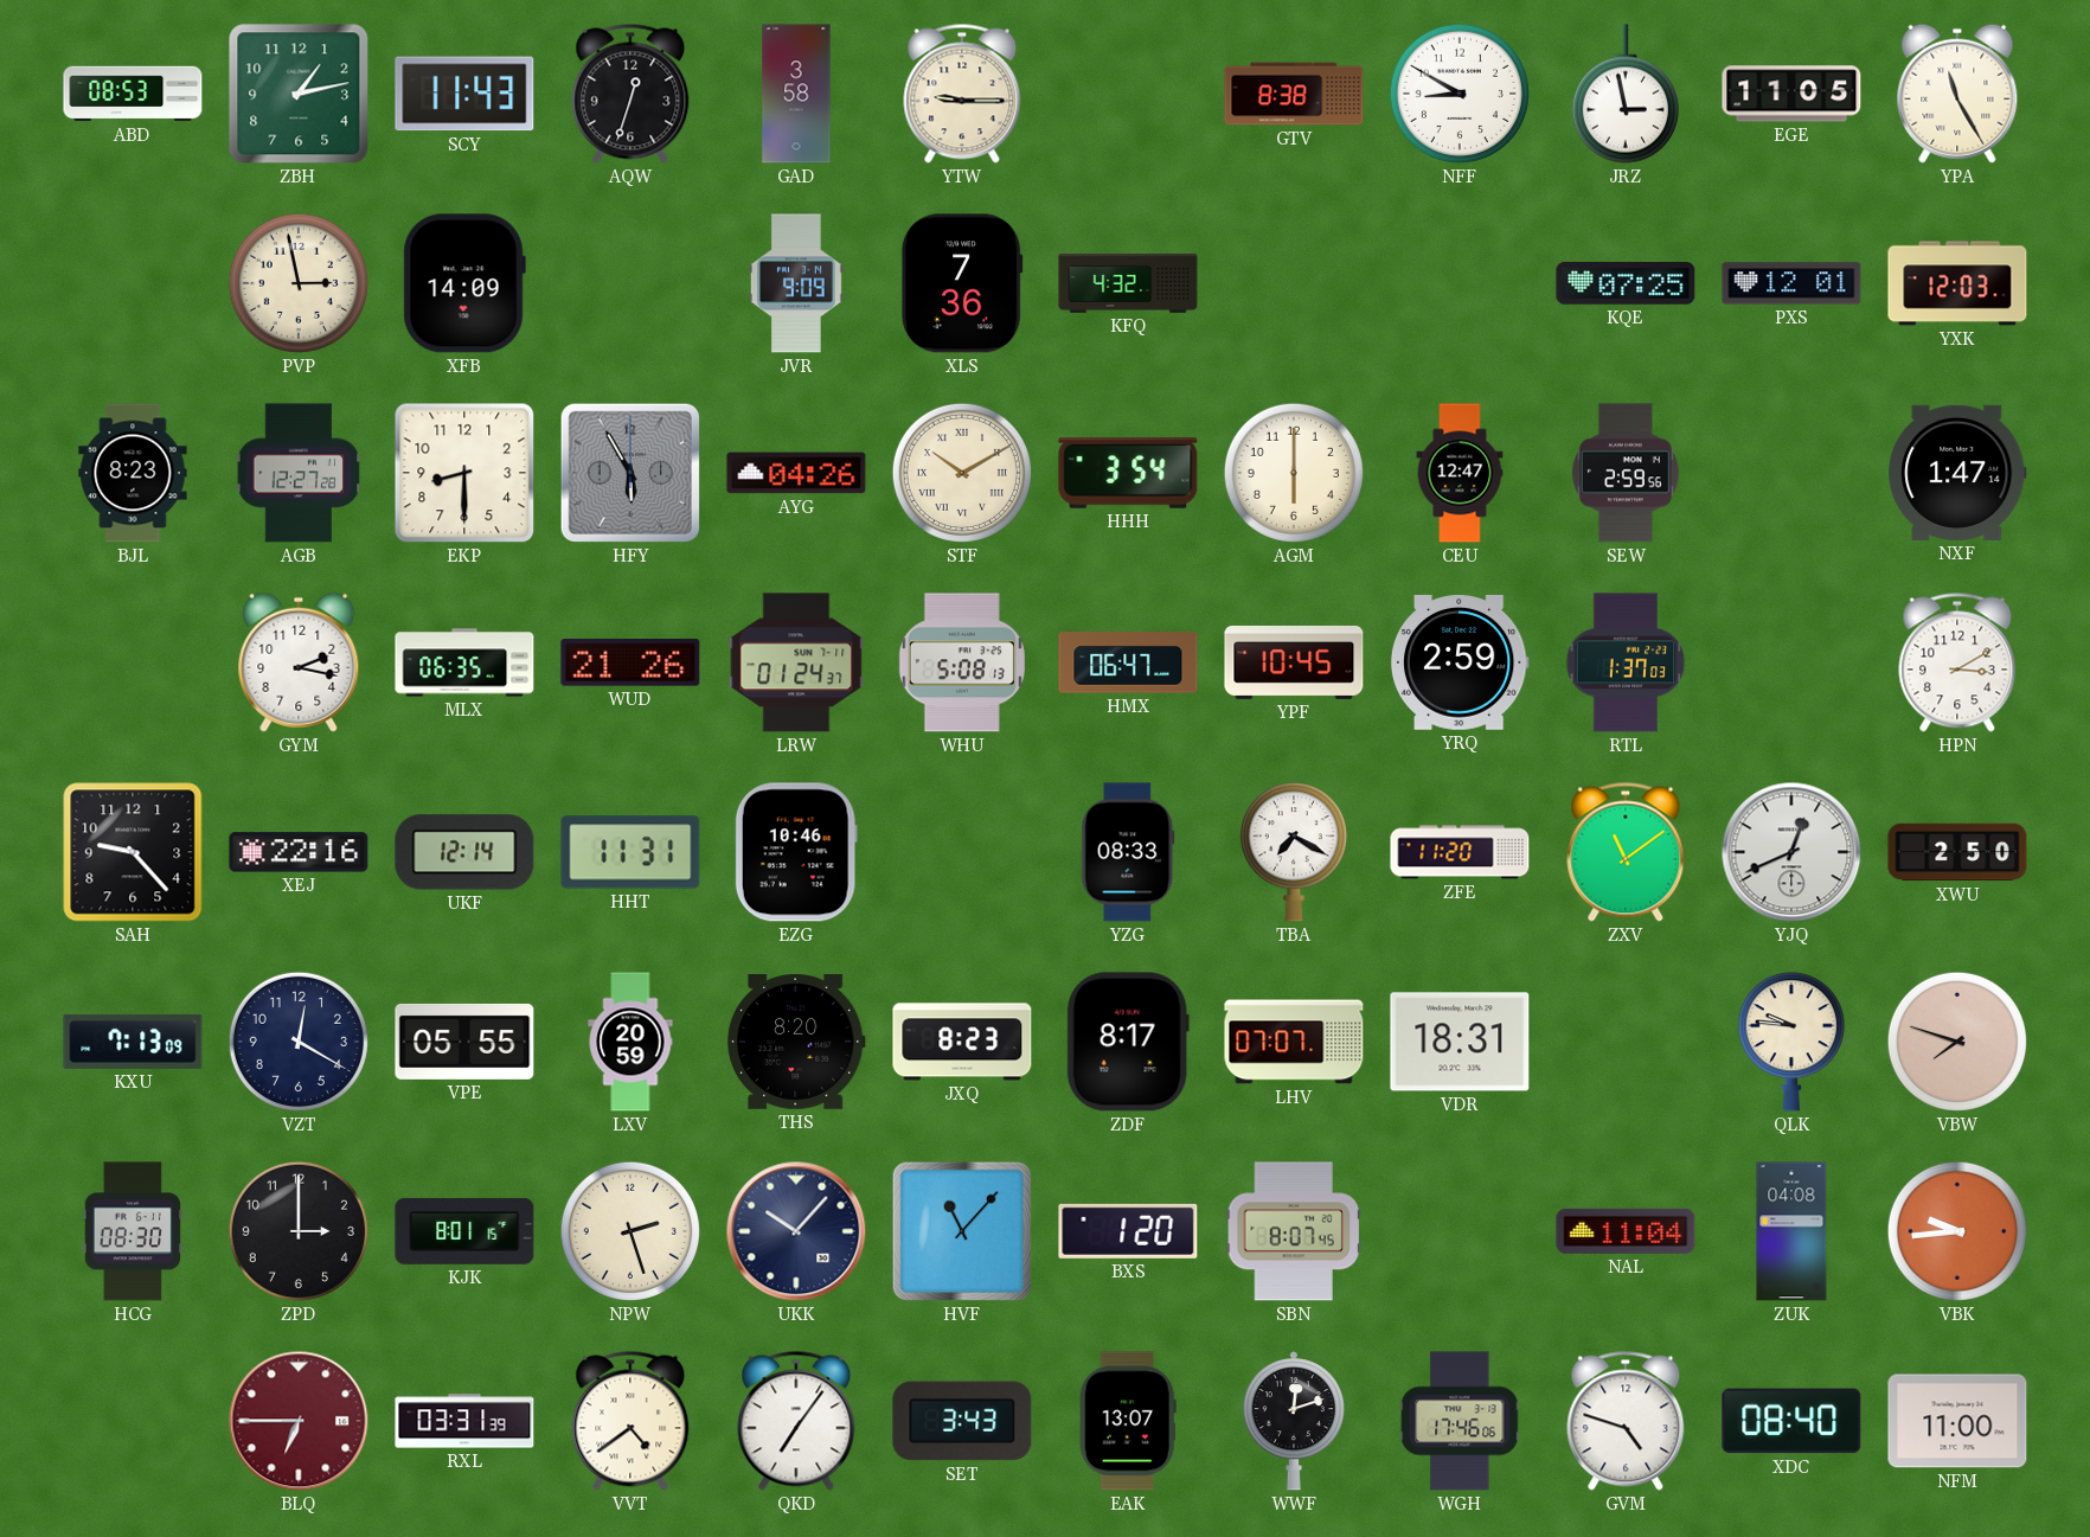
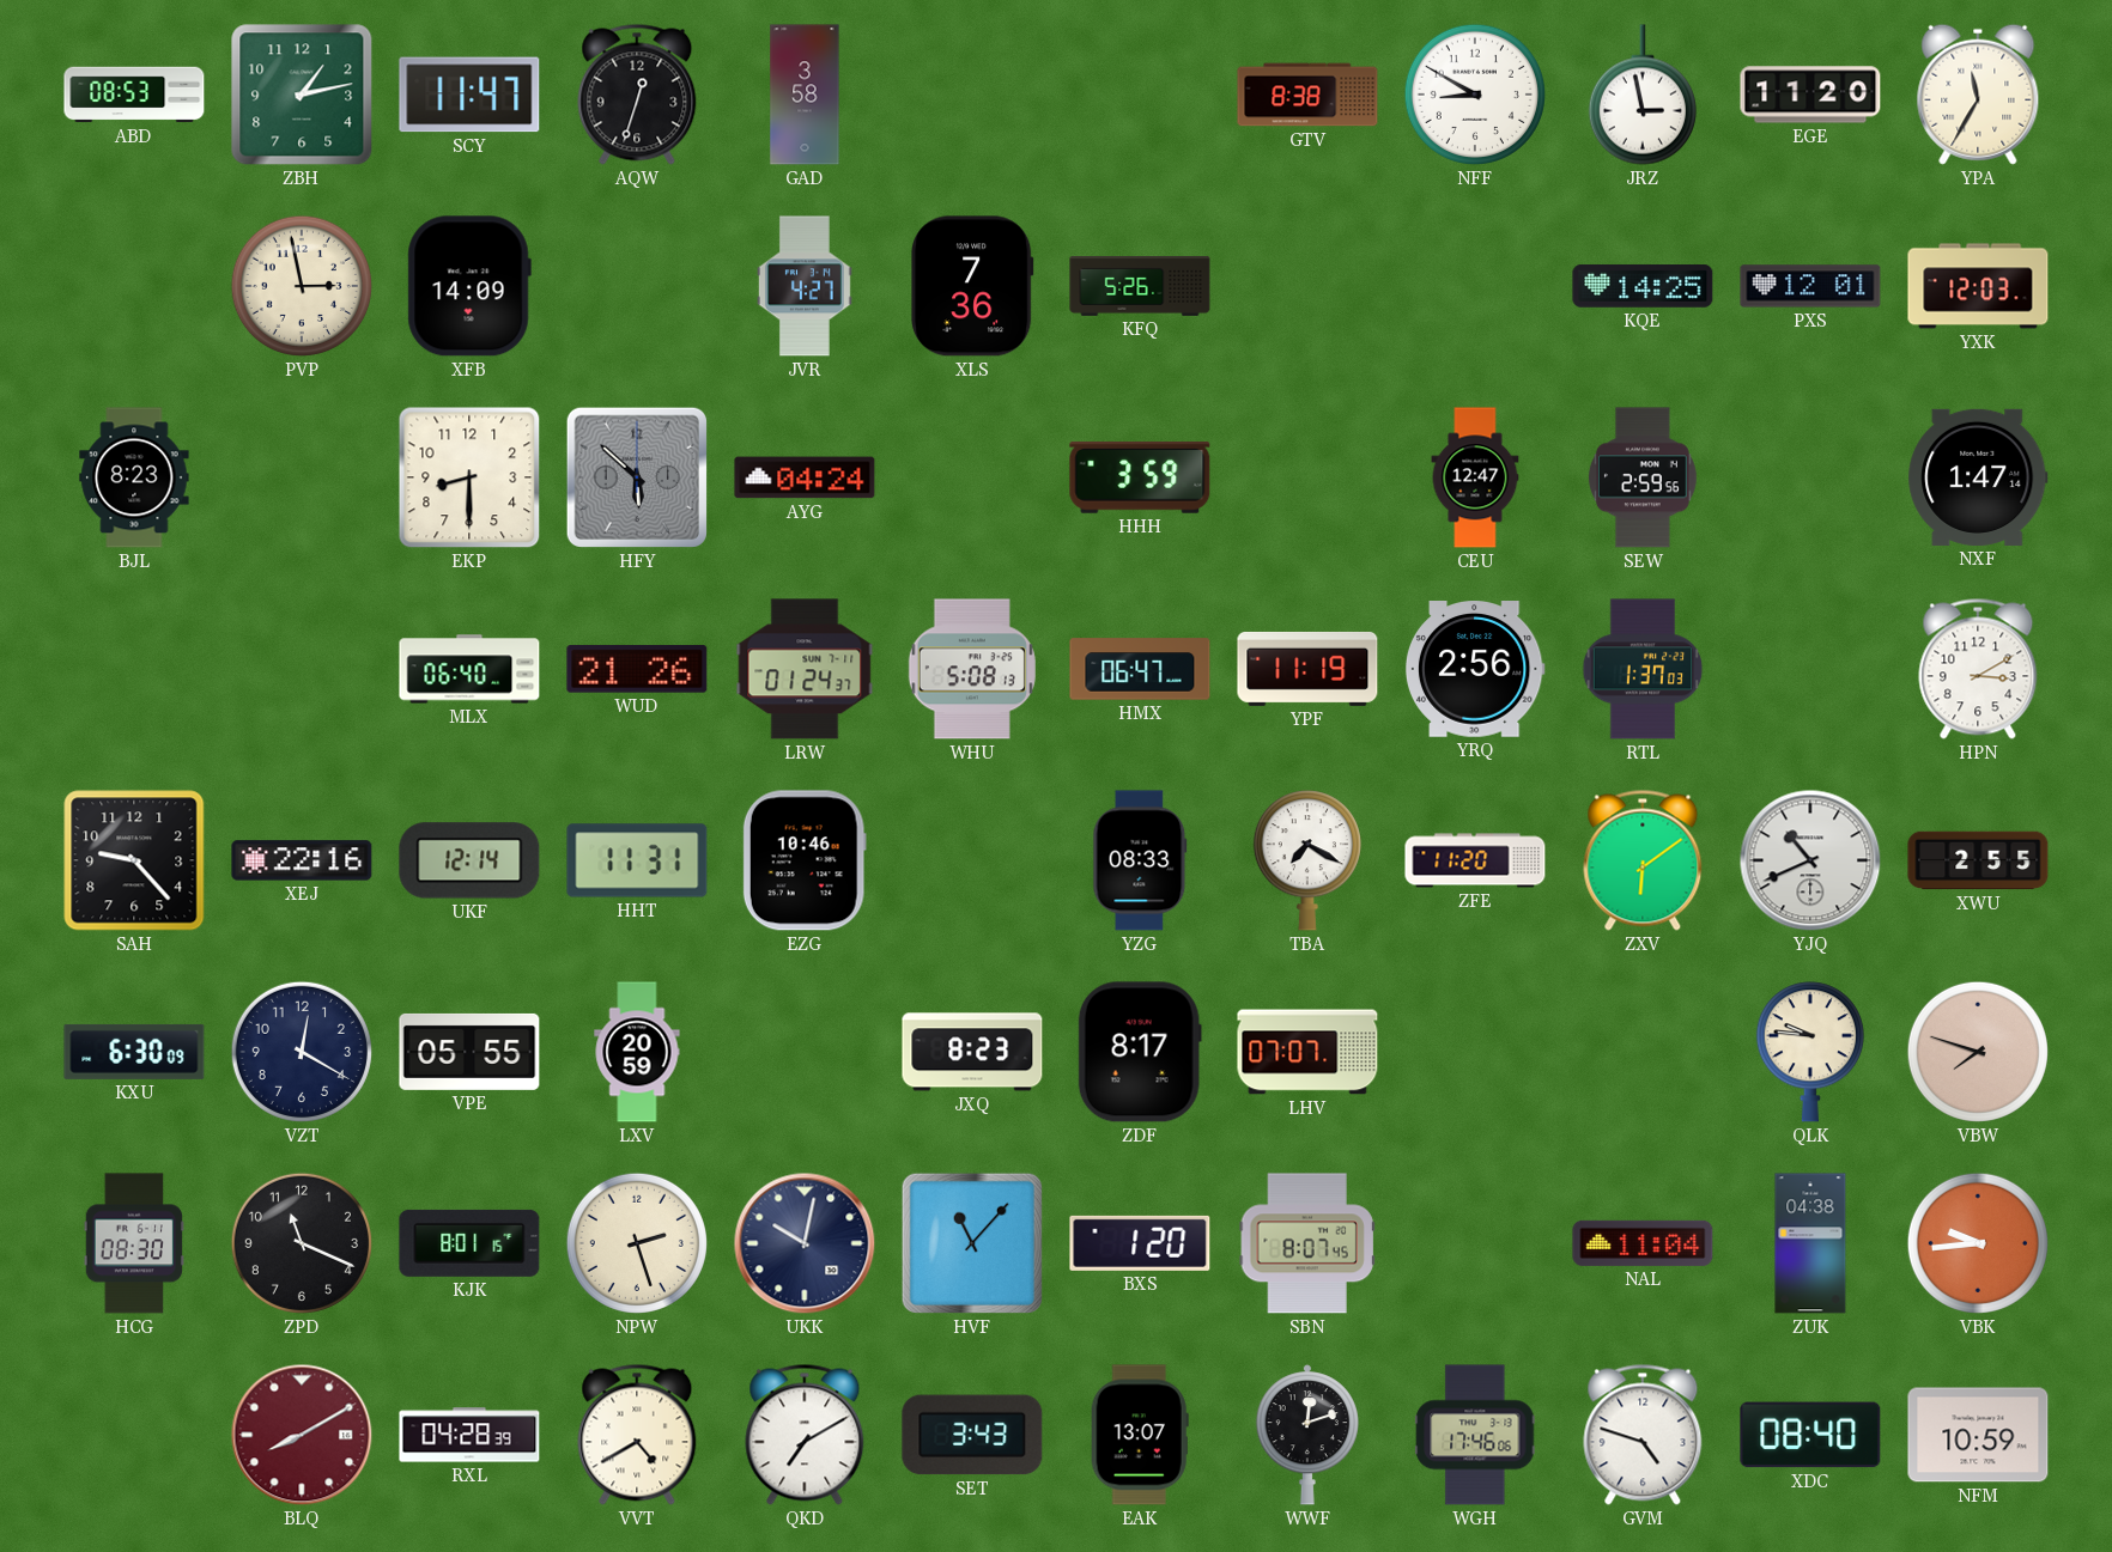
SCY: 11:43 -> 11:47 (469, 95)
YTW: 9:15 -> none (962, 94)
EGE: 11:05 -> 11:20 (1810, 95)
YPA: 11:25 -> 11:35 (1978, 95)
JVR: 9:09 -> 4:27 (805, 286)
KFQ: 4:32 -> 5:26 (1140, 286)
KQE: 07:25 -> 14:25 (1643, 287)
AGB: 12:27 -> none (299, 473)
HFY: 5:55 -> 5:52 (637, 477)
AYG: 04:26 -> 04:24 (805, 477)
STF: 10:10 -> none (962, 473)
HHH: 3:54 -> 3:59 (1140, 477)
AGM: 6:00 -> none (1294, 473)
GYM: 2:17 -> none (299, 662)
MLX: 06:35 -> 06:40 (469, 669)
YPF: 10:45 -> 11:19 (1307, 669)
YRQ: 2:59 -> 2:56 (1475, 670)
ZXV: 11:09 -> 6:09 (1643, 860)
YJQ: 12:41 -> 10:41 (1810, 860)
XWU: 2:50 -> 2:55 (1978, 860)
KXU: 7:13 -> 6:30 (134, 1052)
THS: 8:20 -> none (796, 1042)
VDR: 18:31 -> none (1460, 1042)
ZPD: 3:00 -> 11:19 (302, 1243)
UKK: 10:07 -> 10:02 (805, 1243)
ZUK: 04:08 -> 04:38 (1810, 1243)
BLQ: 6:45 -> 8:10 (302, 1435)
RXL: 03:31 -> 04:28 (469, 1435)
VVT: 4:39 -> 4:40 (637, 1435)
QKD: 7:06 -> 7:10 (805, 1435)
NFM: 11:00 -> 10:59 (1978, 1435)
